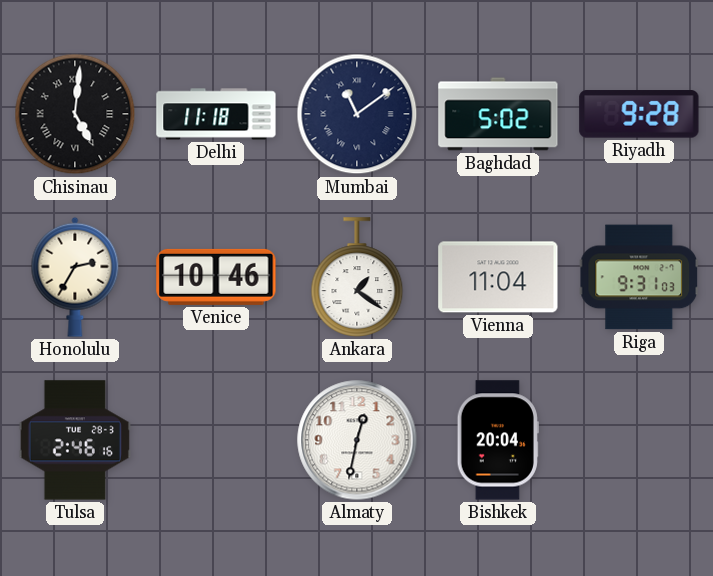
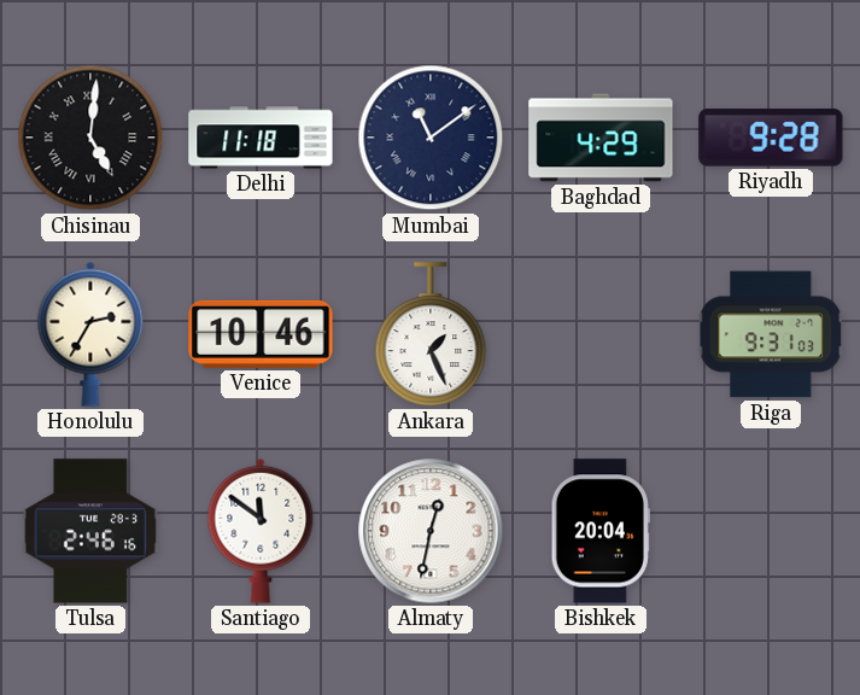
Baghdad: 5:02 -> 4:29 (601, 138)
Ankara: 1:21 -> 1:26 (431, 334)
Vienna: 11:04 -> none (498, 277)
Santiago: none -> 11:51 (261, 531)
